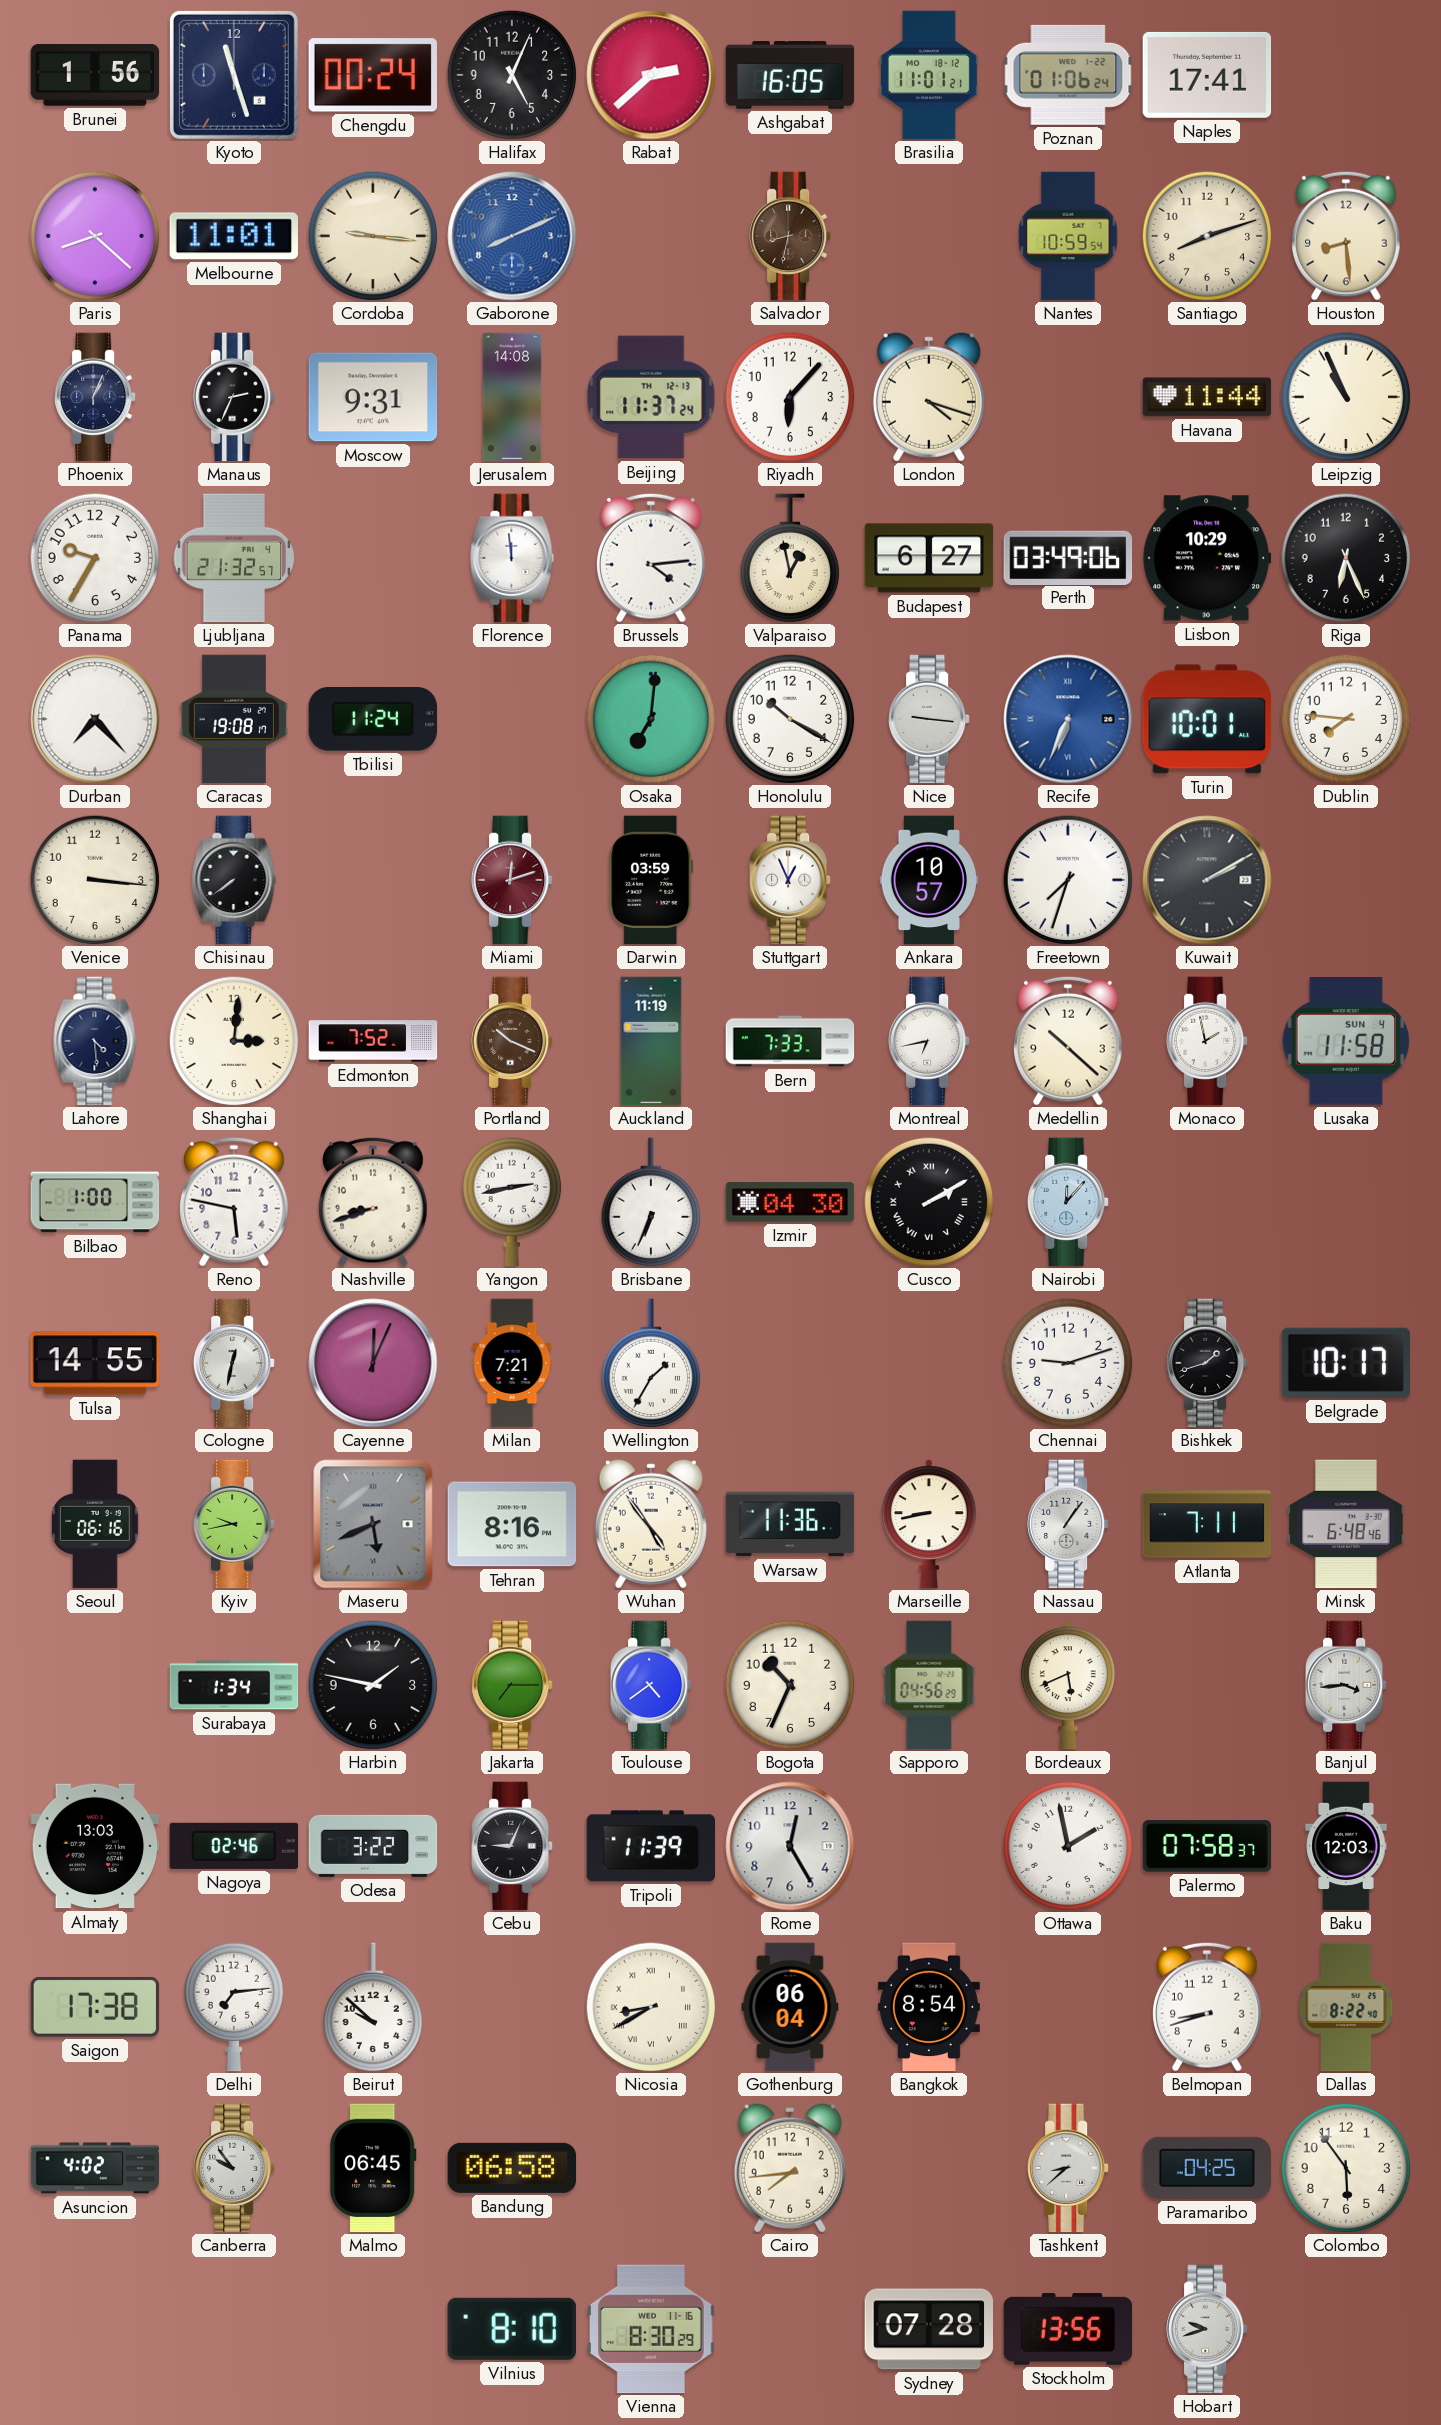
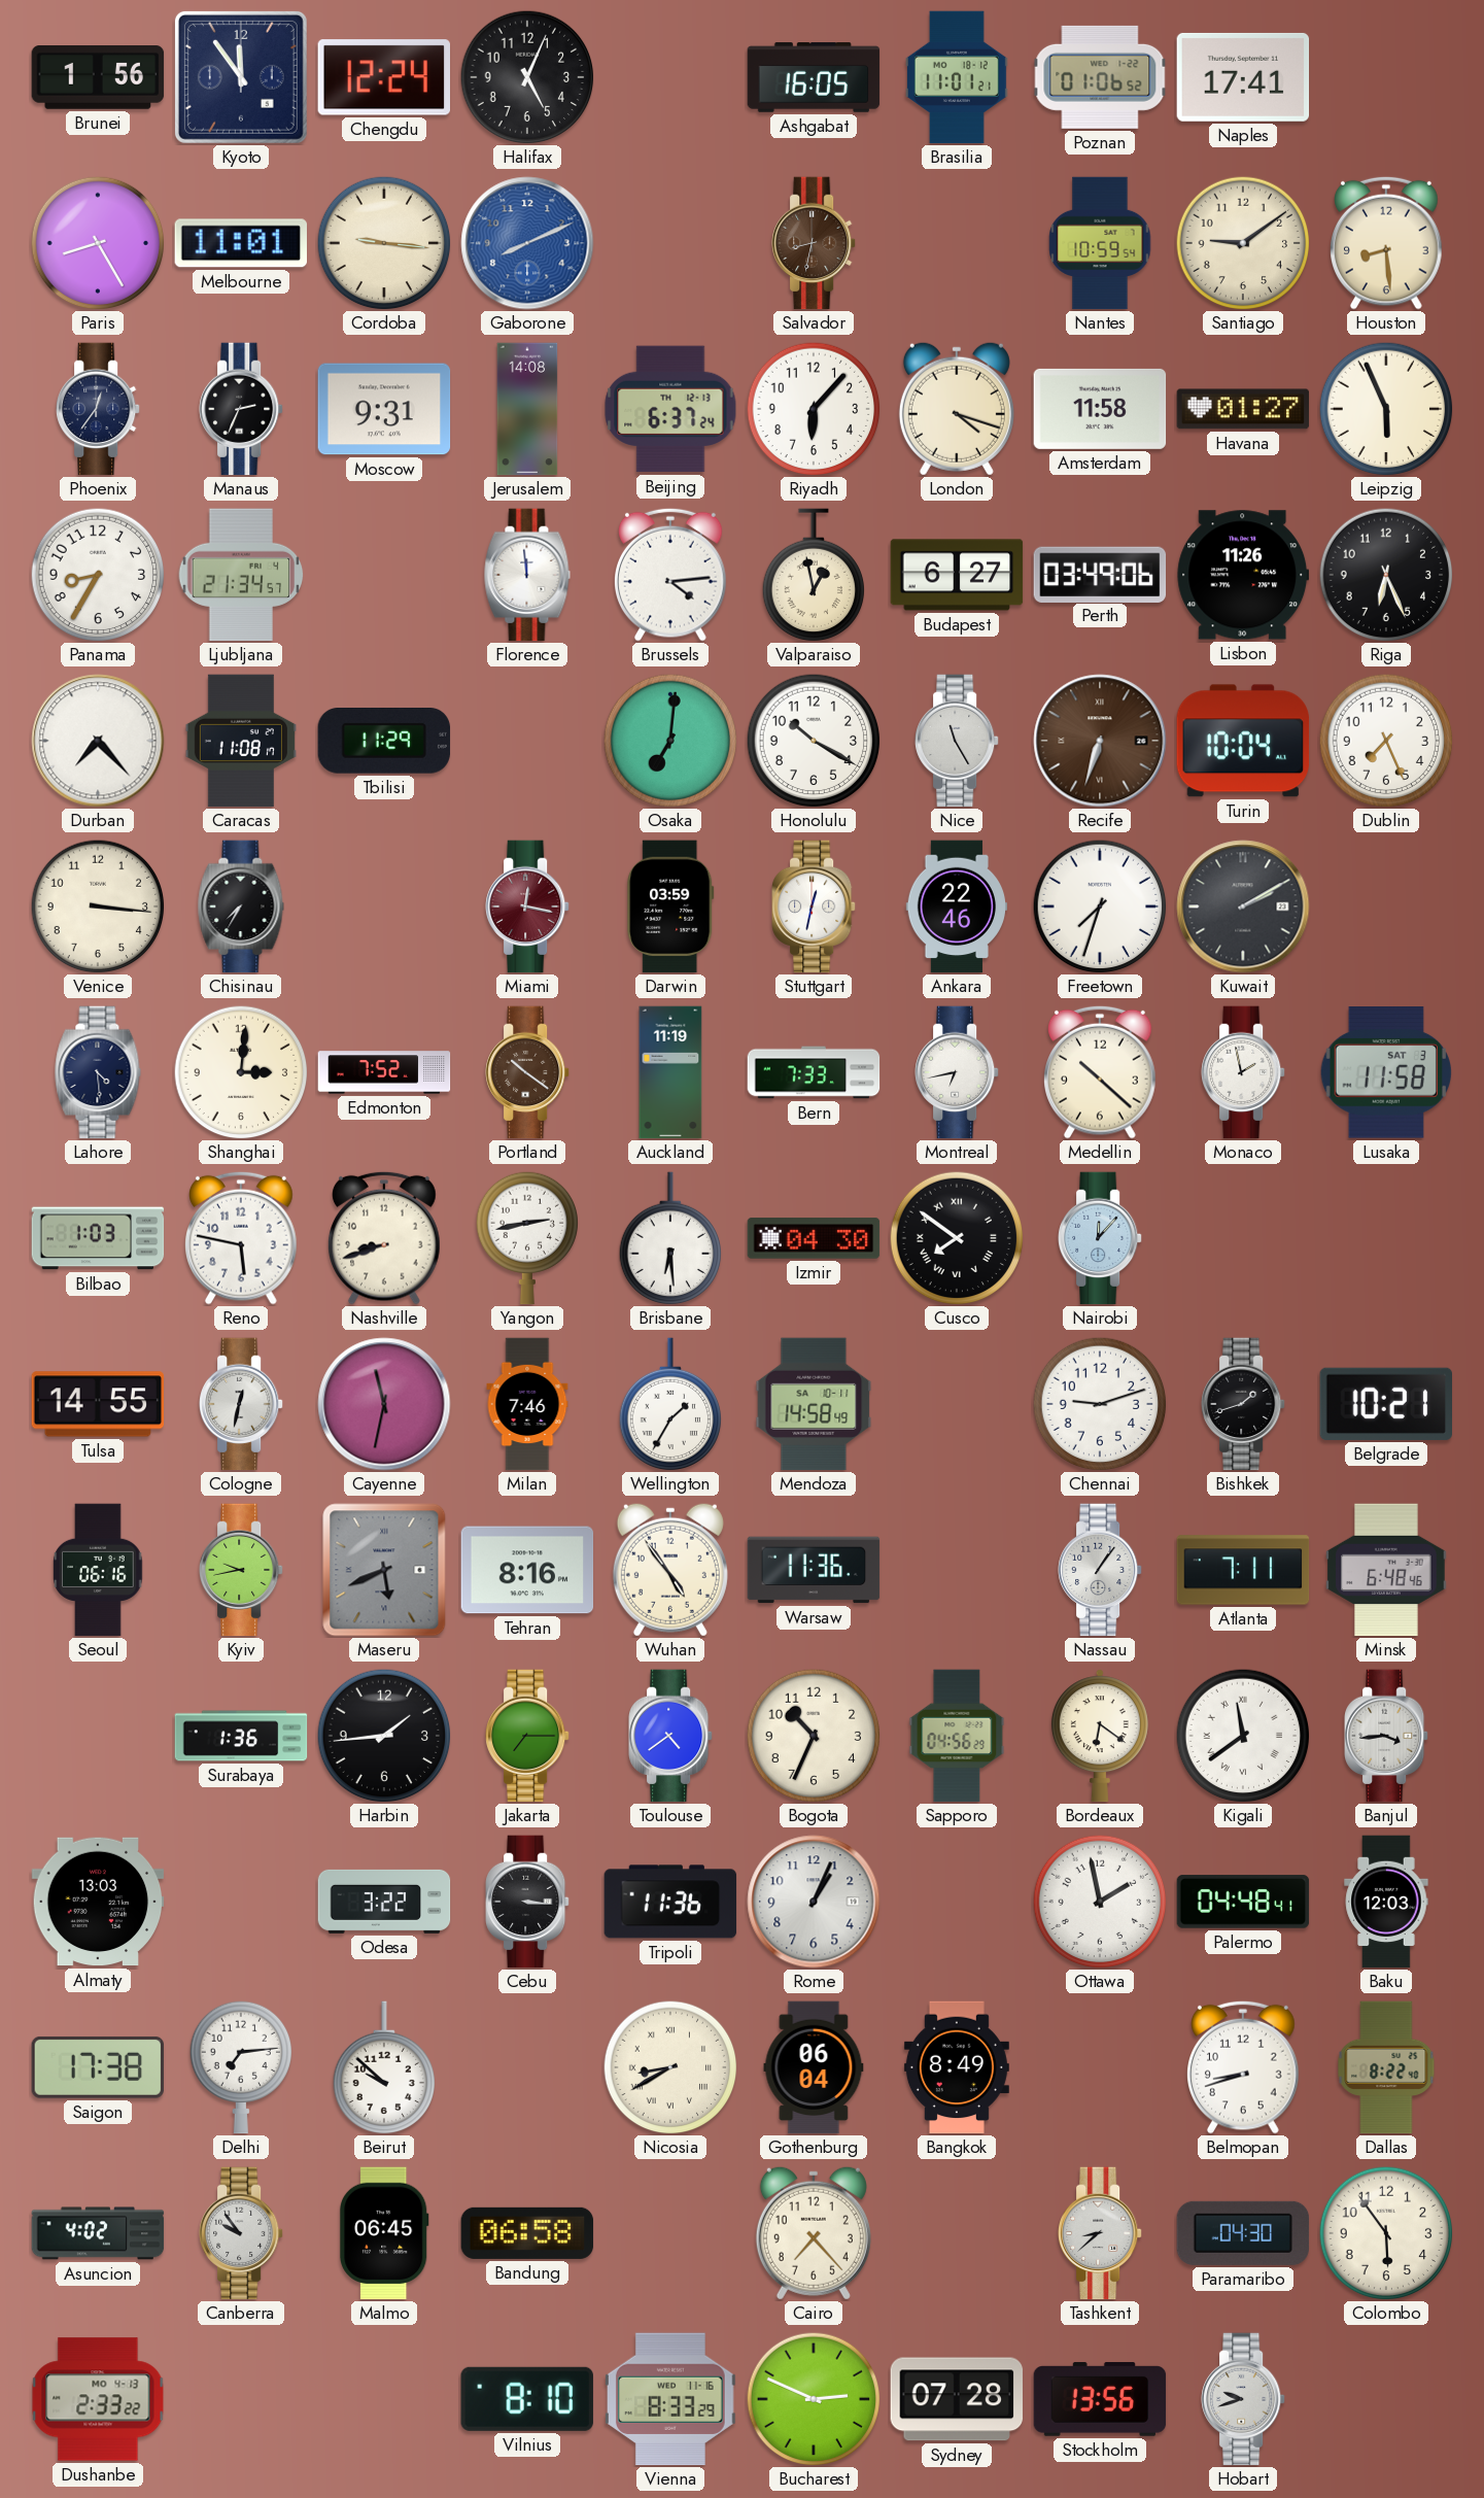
Kyoto: 11:27 -> 11:54 (241, 77)
Chengdu: 00:24 -> 12:24 (383, 77)
Rabat: 2:38 -> none (651, 75)
Poznan: 01:06:24 -> 01:06:52 (1100, 77)
Paris: 8:22 -> 8:25 (98, 243)
Santiago: 8:12 -> 9:09 (1243, 243)
Phoenix: 1:04 -> 12:36 (99, 409)
Beijing: 11:37 -> 6:37 (670, 409)
Amsterdam: none -> 11:58 (1100, 409)
Havana: 11:44 -> 01:27 (1243, 409)
Leipzig: 10:56 -> 5:56 (1386, 409)
Panama: 9:35 -> 8:35 (98, 575)
Ljubljana: 21:32 -> 21:34 (241, 575)
Lisbon: 10:29 -> 11:26 (1243, 575)
Caracas: 19:08 -> 11:08 (241, 741)
Tbilisi: 11:24 -> 11:29 (384, 742)
Nice: 9:16 -> 11:25 (958, 741)
Recife: 6:34 -> 6:33 (1100, 741)
Recife dial: blue -> brown (1100, 741)
Turin: 10:01 -> 10:04 (1243, 741)
Dublin: 7:46 -> 7:26 (1386, 741)
Chisinau: 7:39 -> 7:35 (241, 906)
Miami: 12:12 -> 12:17 (528, 906)
Stuttgart: 12:56 -> 12:32 (815, 906)
Ankara: 10:57 -> 22:46 (957, 906)
Portland: 10:19 -> 10:21 (528, 1072)
Lusaka date: SUN 4 -> SAT 3 (1386, 1073)
Bilbao: 1:00 -> 1:03 (98, 1238)
Brisbane: 6:34 -> 6:29 (669, 1238)
Cusco: 2:10 -> 7:51 (957, 1238)
Cayenne: 12:04 -> 11:32 (384, 1404)
Milan: 7:21 -> 7:46 (527, 1404)
Mendoza: none -> 14:58 (814, 1404)
Belgrade: 10:17 -> 10:21 (1385, 1404)
Marseille: 8:43 -> none (929, 1524)
Surabaya: 1:34 -> 1:36 (241, 1736)
Harbin: 1:47 -> 1:44 (384, 1736)
Bordeaux: 5:41 -> 6:21 (1100, 1736)
Kigali: none -> 11:39 (1243, 1736)
Nagoya: 02:46 -> none (234, 1846)
Cebu: 9:04 -> 3:16 (528, 1902)
Tripoli: 11:39 -> 11:36 (670, 1902)
Rome: 12:25 -> 1:04 (814, 1902)
Palermo: 07:58 -> 04:48 (1243, 1902)
Bangkok: 8:54 -> 8:49 (957, 2067)
Cairo: 7:44 -> 7:23 (814, 2233)
Paramaribo: 04:25 -> 04:30 (1243, 2233)
Dushanbe: none -> 2:33 (98, 2399)
Vienna: 8:30 -> 8:33 (670, 2399)
Bucharest: none -> 2:49 (814, 2399)
